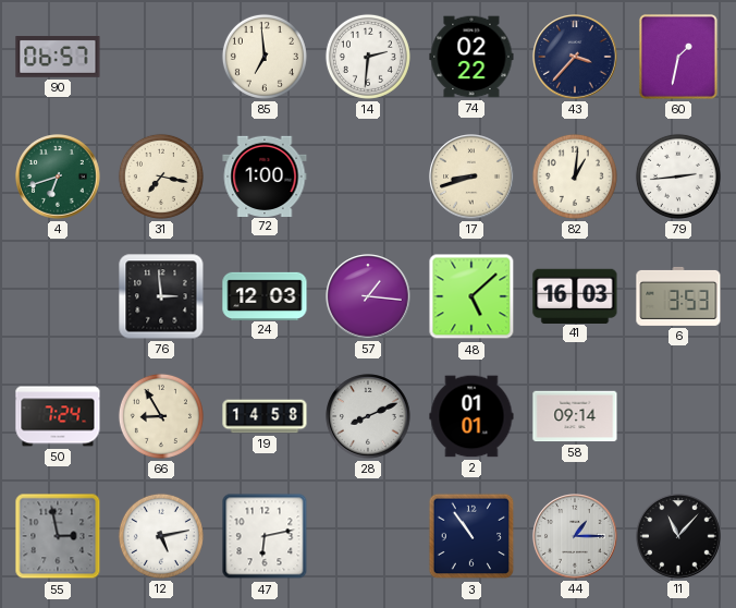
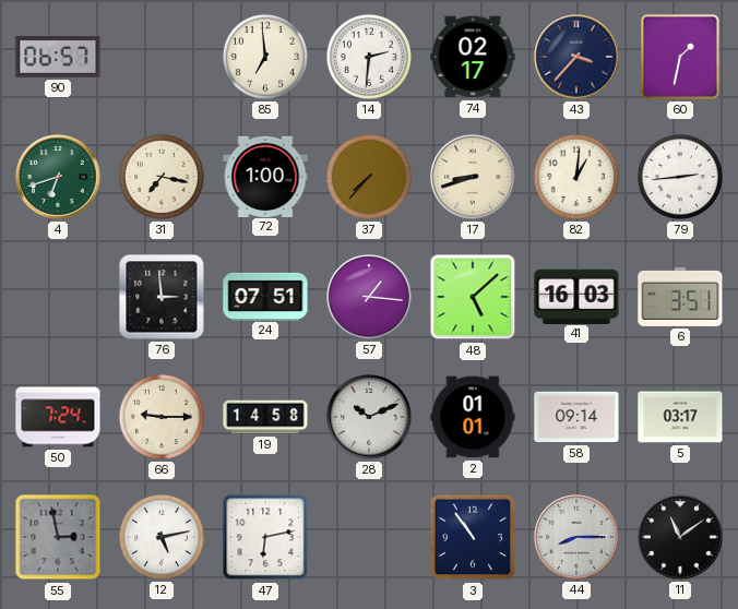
74: 02:22 -> 02:17 (473, 57)
37: none -> 7:37 (369, 177)
24: 12:03 -> 07:51 (265, 296)
6: 3:53 -> 3:51 (680, 297)
66: 8:55 -> 9:15 (162, 417)
28: 8:11 -> 10:11 (369, 417)
5: none -> 03:17 (680, 417)
44: 1:15 -> 8:15 (576, 537)
11: 11:07 -> 11:09 (680, 537)
